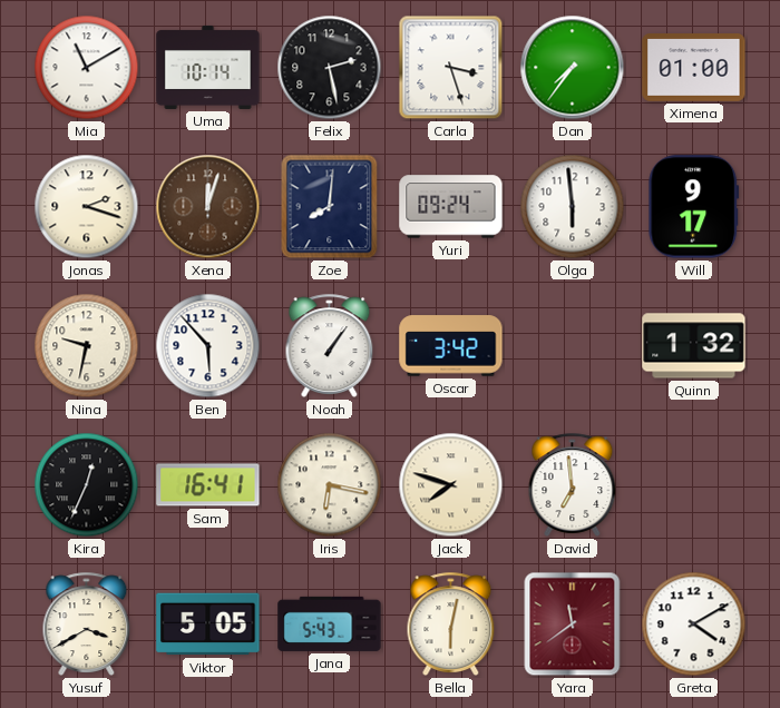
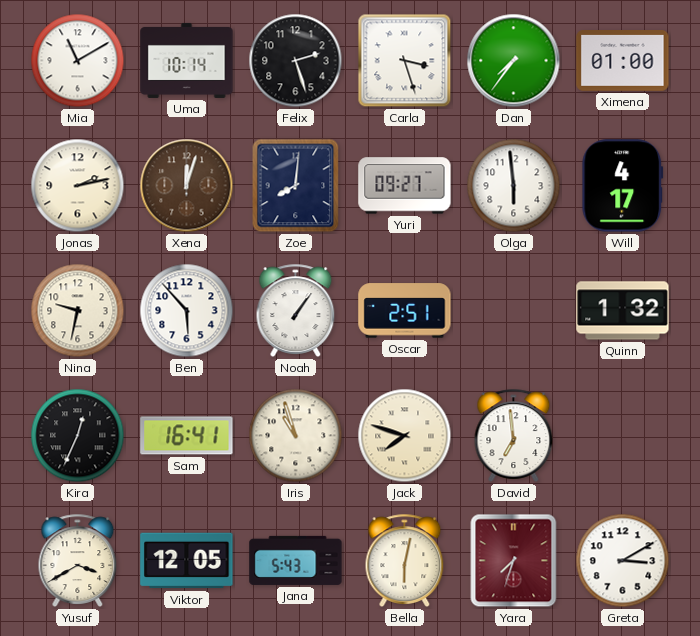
Felix: 2:28 -> 2:27 (296, 61)
Jonas: 2:18 -> 2:13 (78, 186)
Yuri: 09:24 -> 09:27 (405, 186)
Will: 9:17 -> 4:17 (623, 186)
Oscar: 3:42 -> 2:51 (405, 311)
Iris: 6:17 -> 10:57 (296, 436)
Viktor: 5:05 -> 12:05 (187, 561)
Yara: 11:39 -> 7:33 (514, 561)
Greta: 4:10 -> 3:10 (623, 561)
